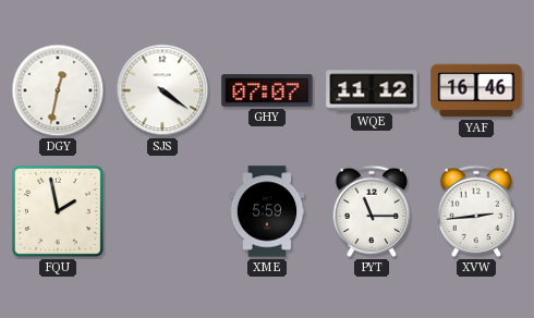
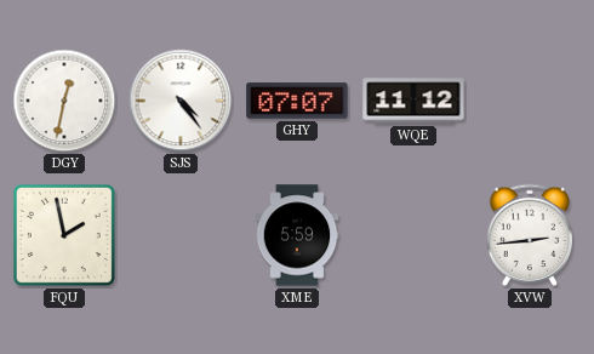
SJS: 4:21 -> 4:24 (181, 101)
YAF: 16:46 -> none (476, 90)
PYT: 11:15 -> none (371, 211)
